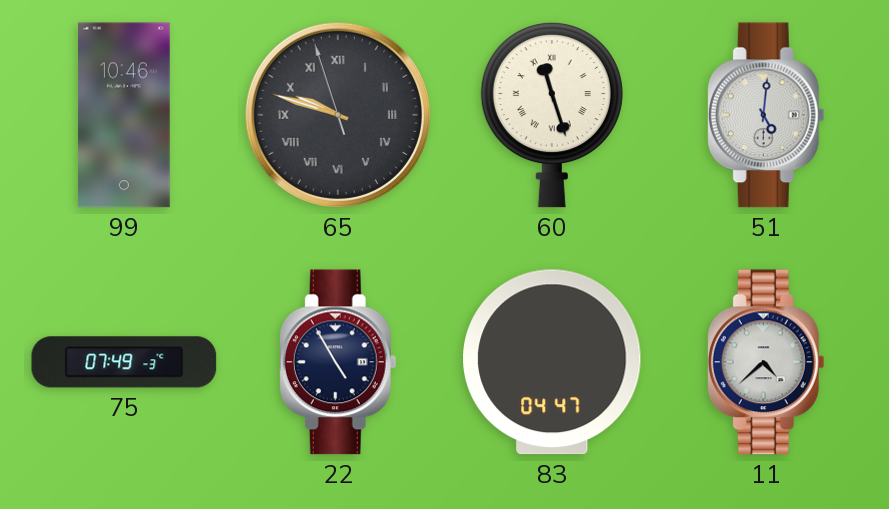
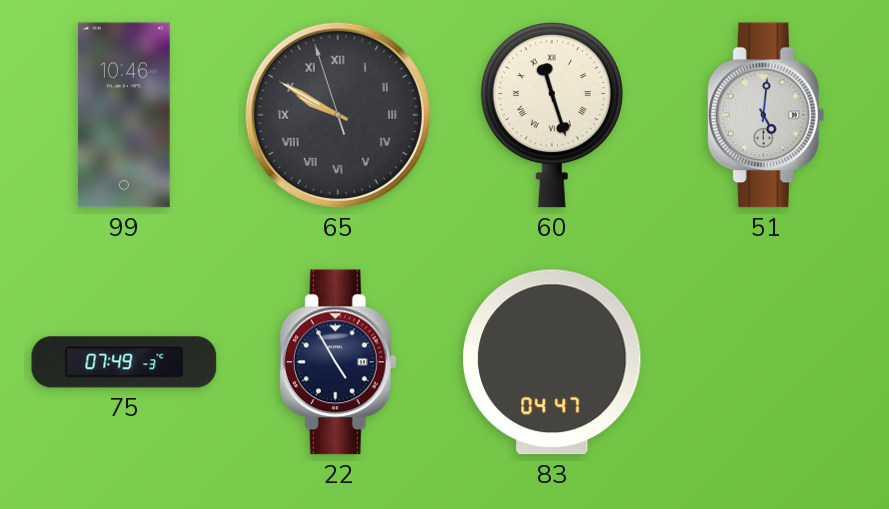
65: 9:47 -> 9:49 (338, 115)
11: 4:38 -> none (766, 362)
